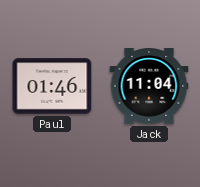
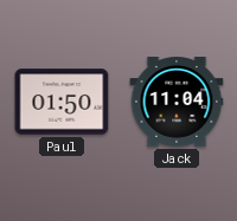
Paul: 01:46 -> 01:50 (62, 102)
